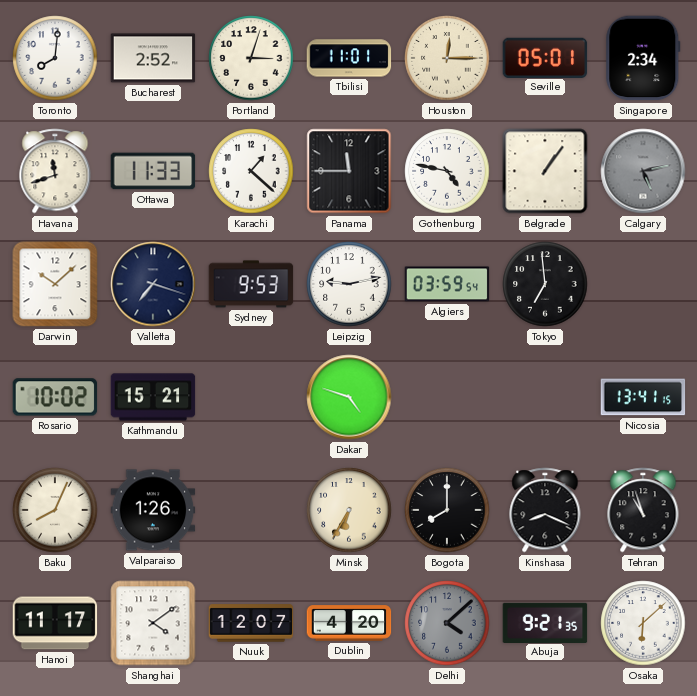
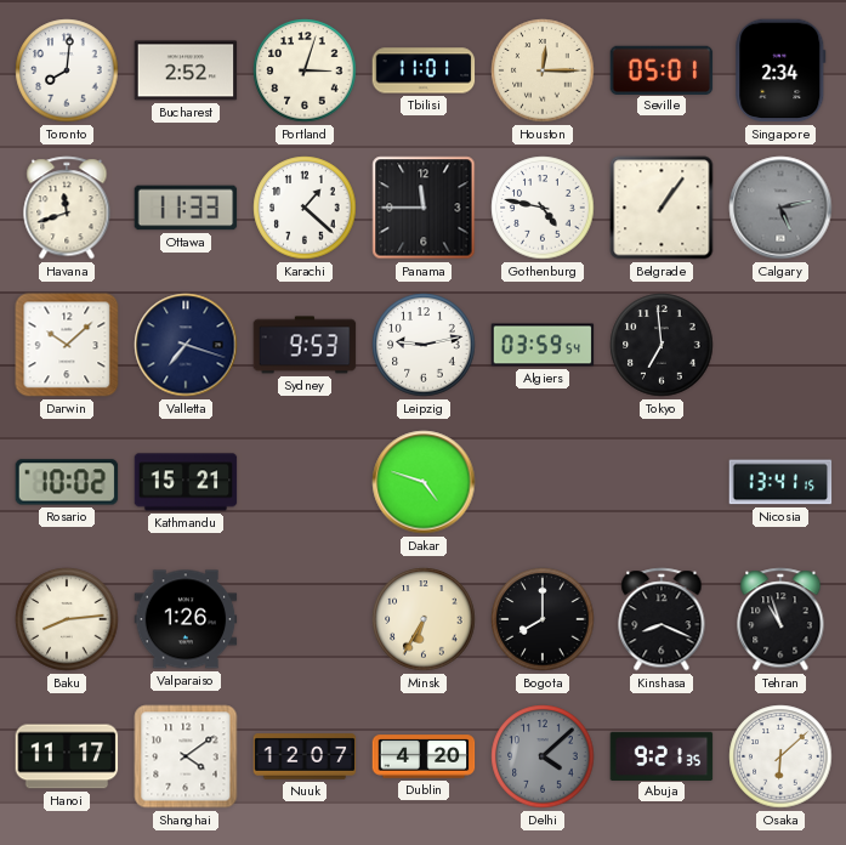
Baku: 8:04 -> 8:14 (67, 619)
